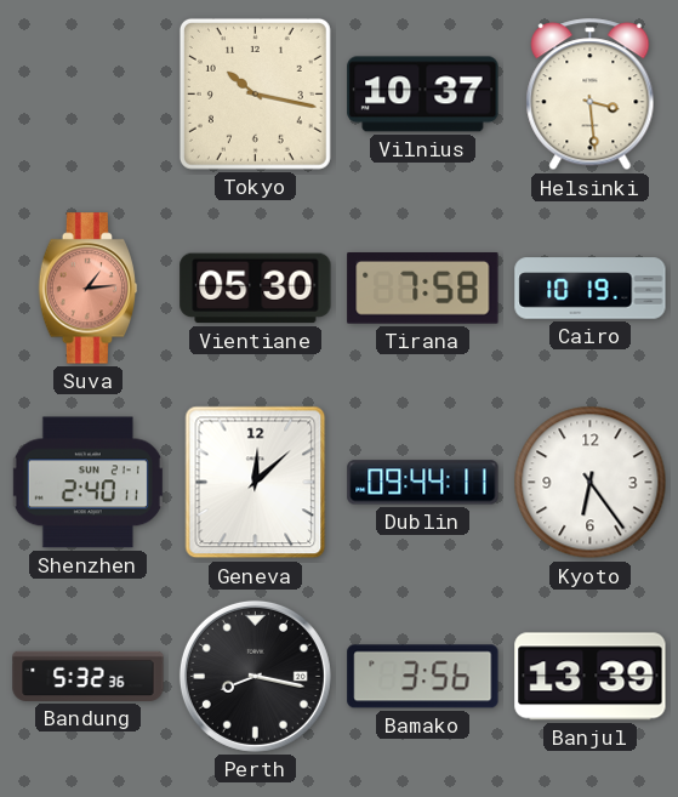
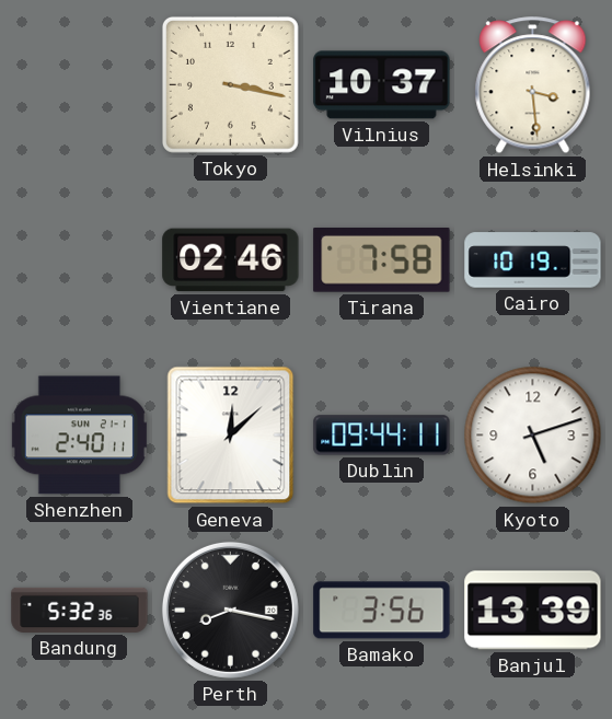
Tokyo: 10:17 -> 3:17 (230, 84)
Suva: 1:14 -> none (89, 289)
Vientiane: 05:30 -> 02:46 (231, 260)
Kyoto: 6:24 -> 5:12 (533, 436)
